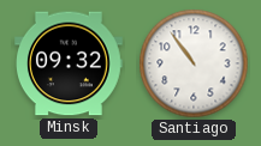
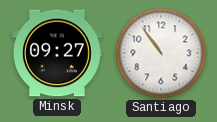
Minsk: 09:32 -> 09:27 (58, 53)
